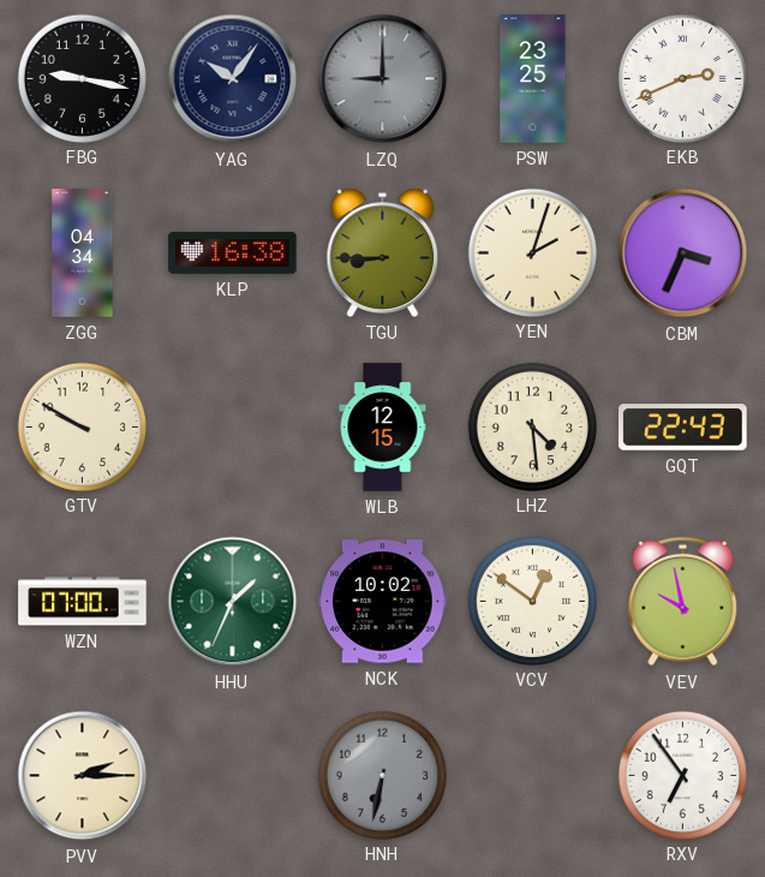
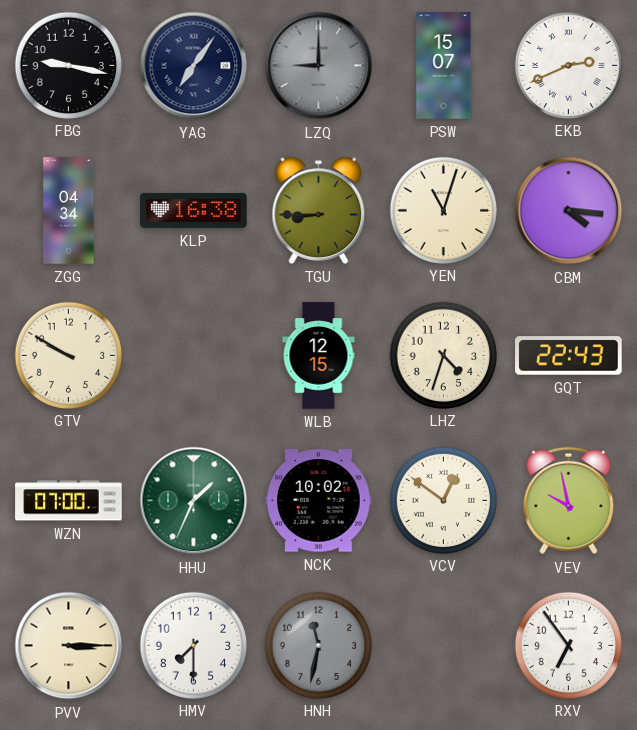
YAG: 10:06 -> 7:06 (194, 66)
PSW: 23:25 -> 15:07 (444, 66)
YEN: 2:03 -> 11:03 (443, 210)
CBM: 3:34 -> 4:16 (569, 211)
LHZ: 4:29 -> 4:33 (443, 355)
PVV: 2:15 -> 3:15 (69, 646)
HMV: none -> 7:30 (193, 645)
HNH: 6:32 -> 11:32 (318, 645)
